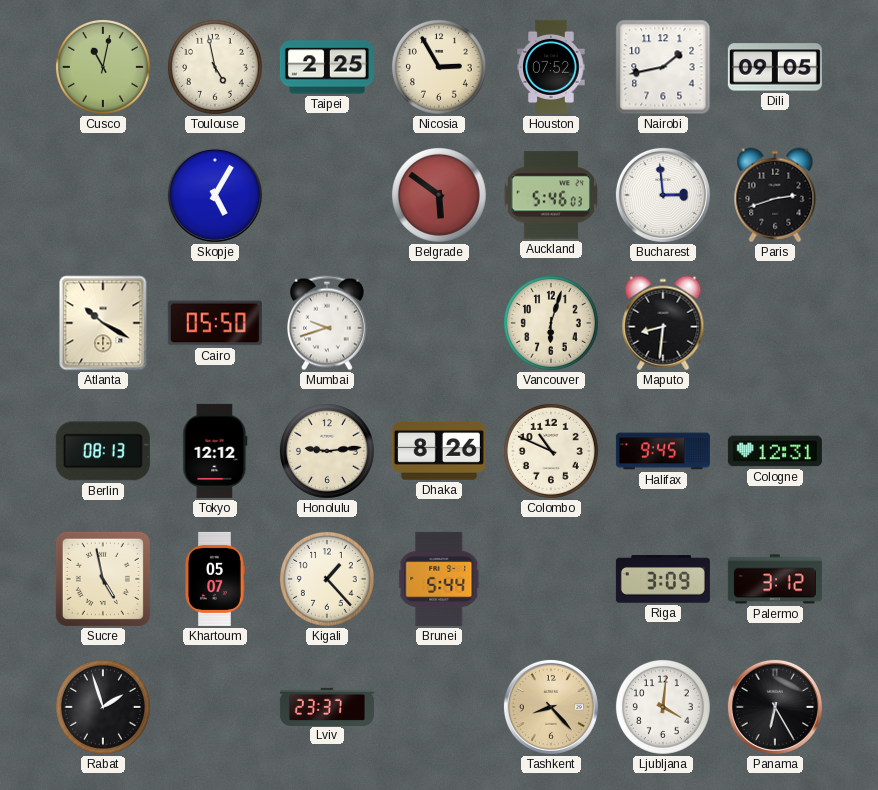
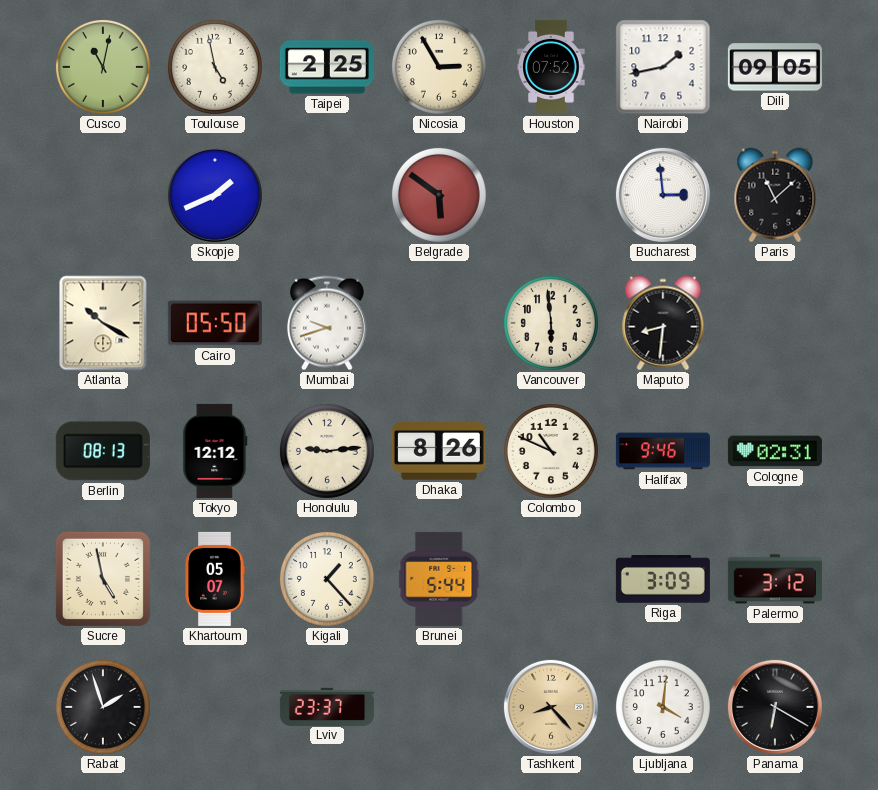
Skopje: 5:05 -> 1:41 (215, 195)
Auckland: 5:46 -> none (551, 195)
Paris: 2:42 -> 11:08 (775, 195)
Vancouver: 6:03 -> 5:59 (551, 323)
Halifax: 9:45 -> 9:46 (663, 451)
Cologne: 12:31 -> 02:31 (775, 451)
Panama: 6:25 -> 6:20 (775, 707)
